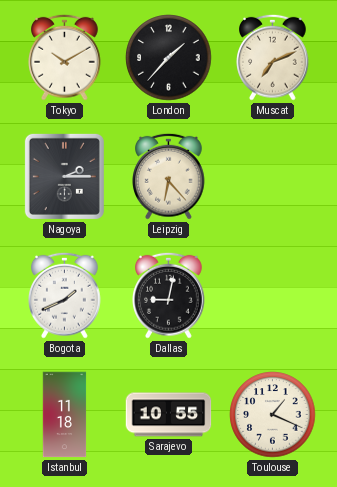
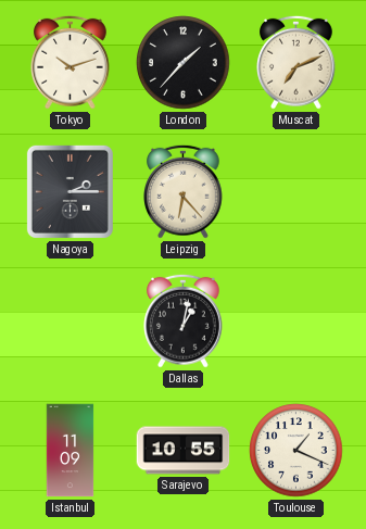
Tokyo: 10:10 -> 10:12 (71, 62)
Bogota: 1:41 -> none (65, 295)
Dallas: 9:02 -> 1:02 (184, 320)
Istanbul: 11:18 -> 11:09 (71, 451)
